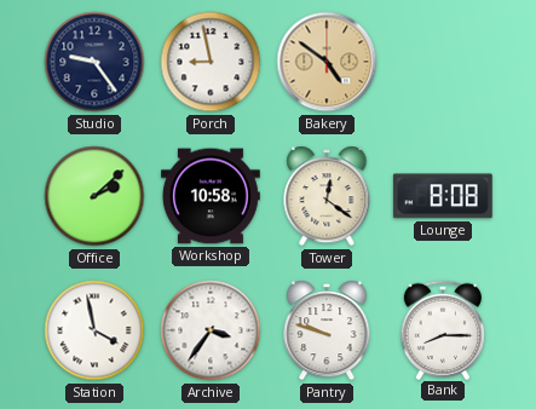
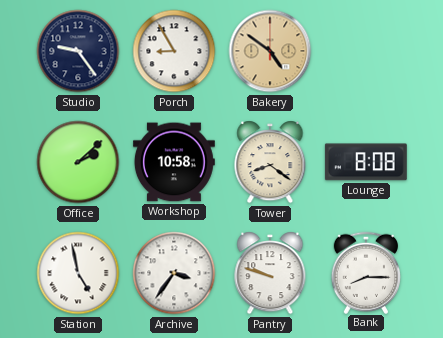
Porch: 8:58 -> 8:55 (174, 51)
Tower: 12:21 -> 8:21 (270, 162)
Station: 3:58 -> 4:58 (78, 273)
